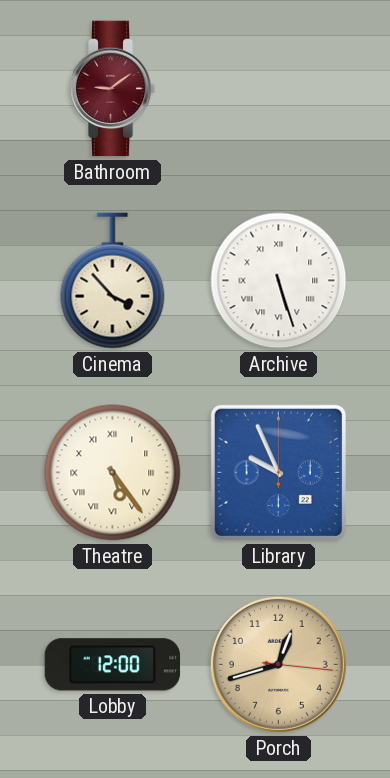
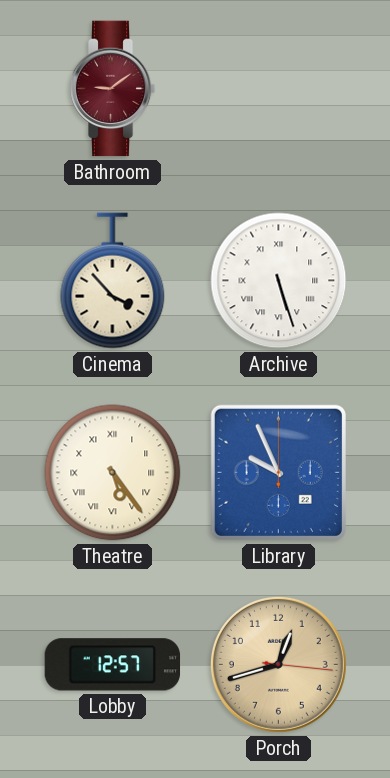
Lobby: 12:00 -> 12:57 (113, 665)
